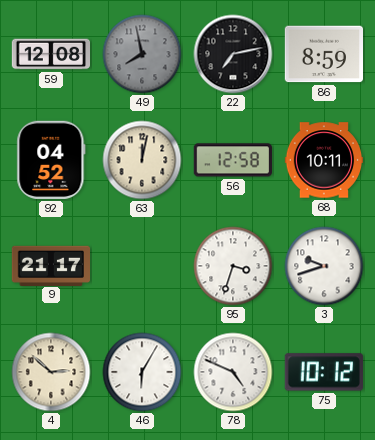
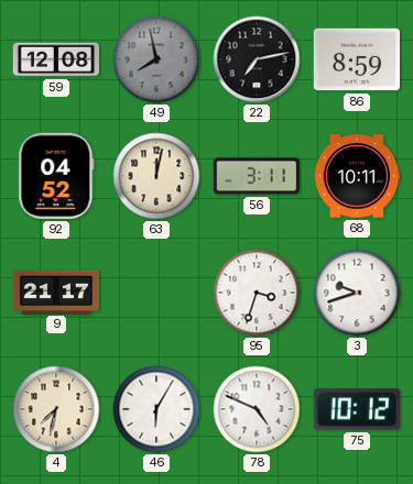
56: 12:58 -> 3:11 (257, 176)
4: 2:52 -> 7:32 (56, 409)
